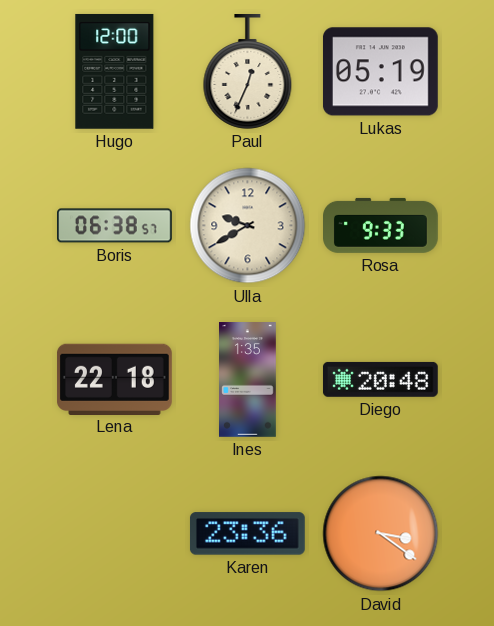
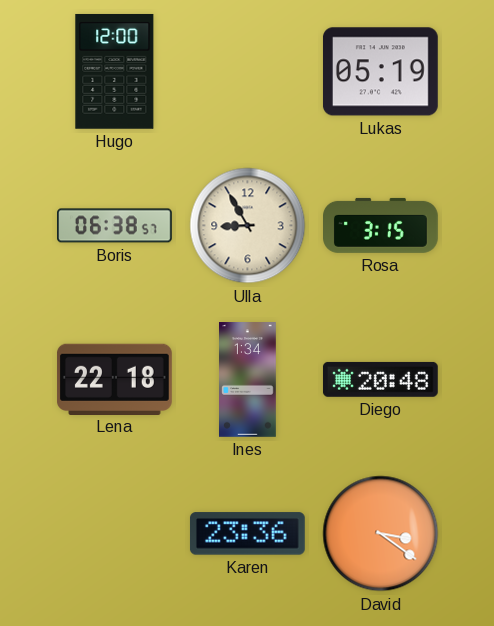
Paul: 12:34 -> none (248, 72)
Ulla: 9:40 -> 8:55 (248, 226)
Rosa: 9:33 -> 3:15 (381, 225)
Ines: 1:35 -> 1:34 (248, 380)
